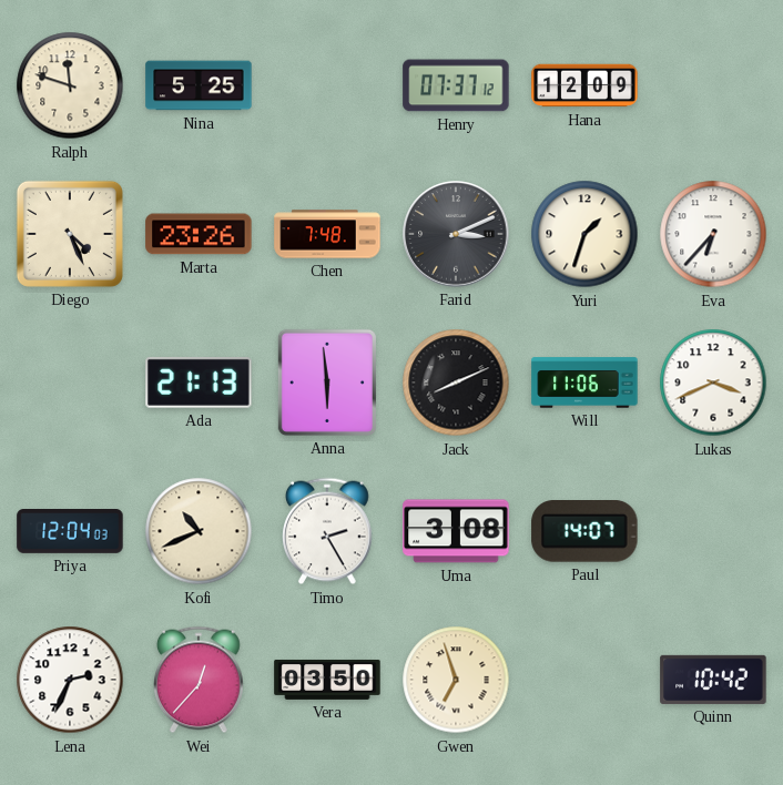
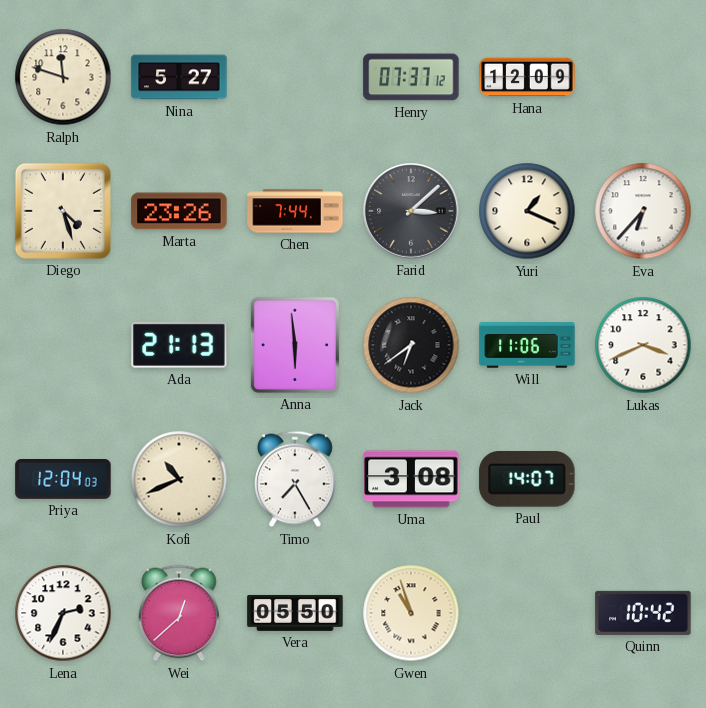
Nina: 5:25 -> 5:27 (179, 77)
Diego: 4:26 -> 4:27 (63, 211)
Chen: 7:48 -> 7:44 (295, 211)
Farid: 3:11 -> 3:08 (411, 211)
Yuri: 1:33 -> 1:19 (527, 211)
Jack: 8:11 -> 6:39 (411, 345)
Timo: 2:25 -> 7:25 (296, 479)
Wei: 12:37 -> 12:38 (180, 613)
Vera: 03:50 -> 05:50 (295, 613)
Gwen: 6:57 -> 10:57 (411, 613)
